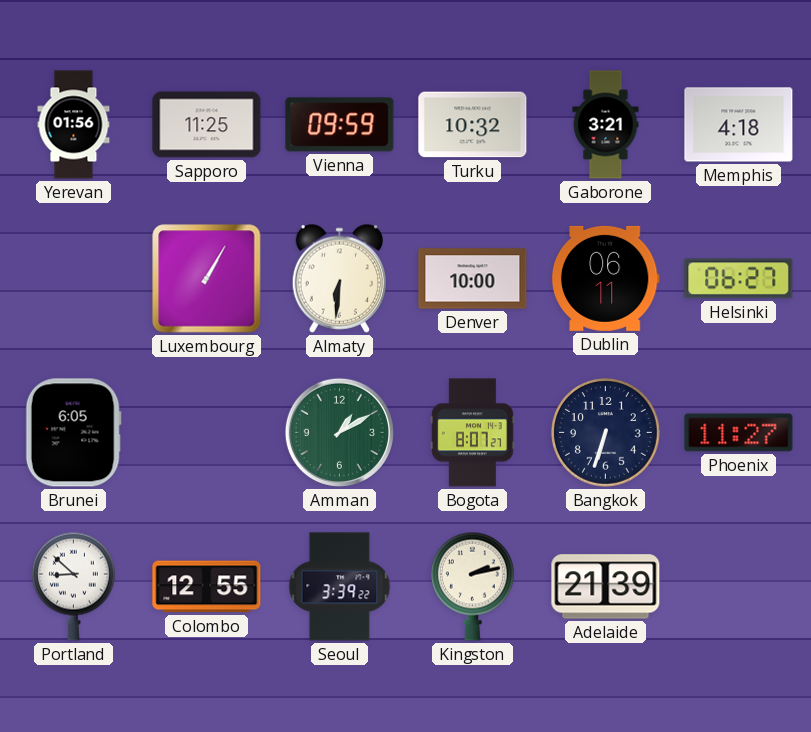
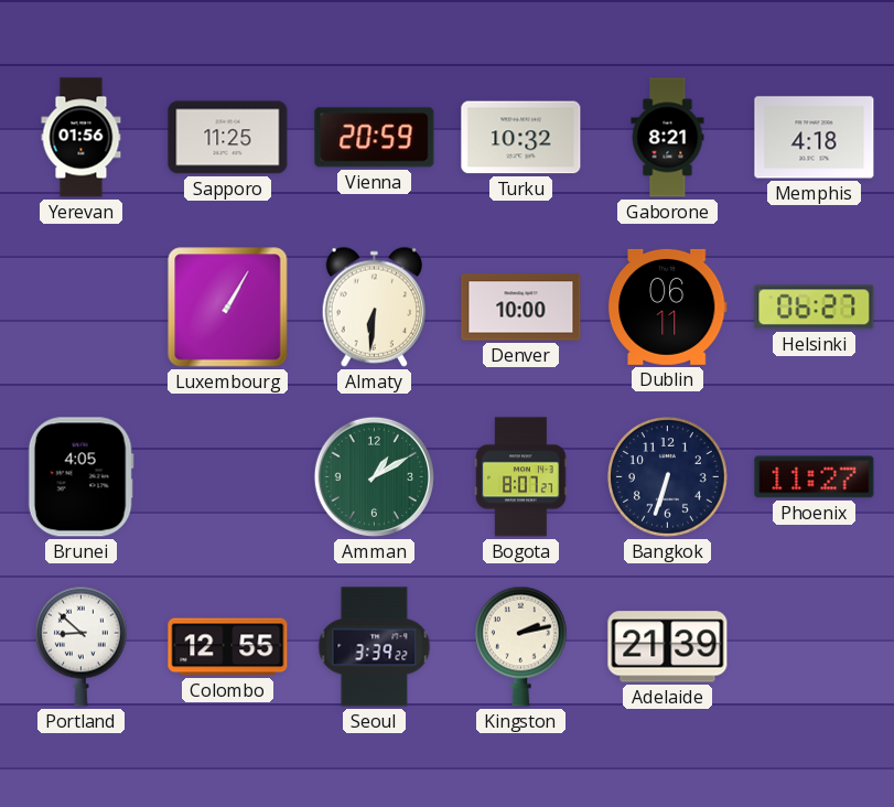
Vienna: 09:59 -> 20:59 (375, 138)
Gaborone: 3:21 -> 8:21 (668, 138)
Brunei: 6:05 -> 4:05 (80, 477)
